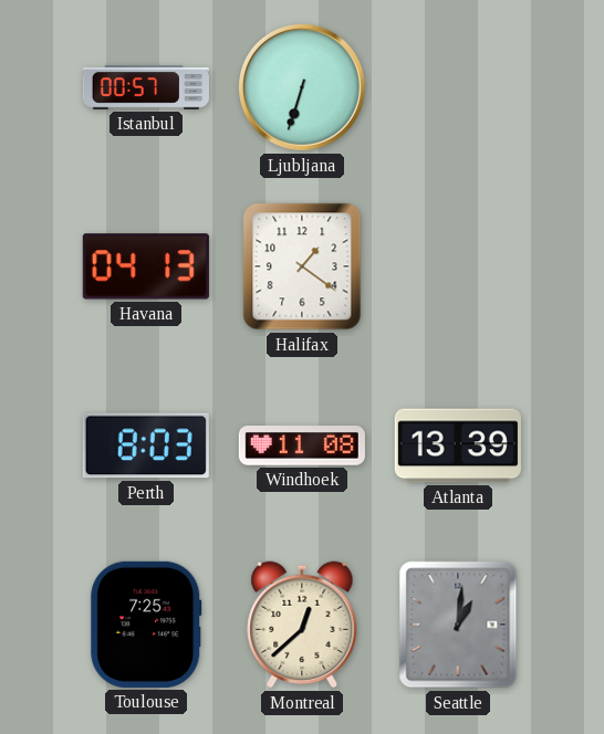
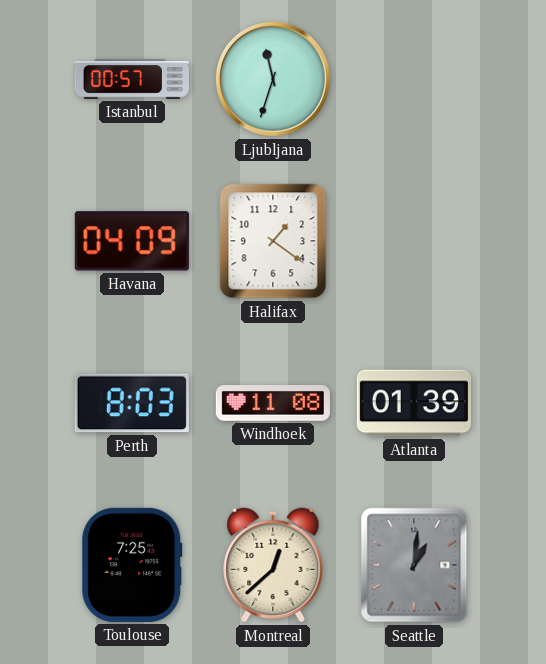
Ljubljana: 6:33 -> 11:33 (273, 79)
Havana: 04:13 -> 04:09 (132, 241)
Atlanta: 13:39 -> 01:39 (414, 403)
